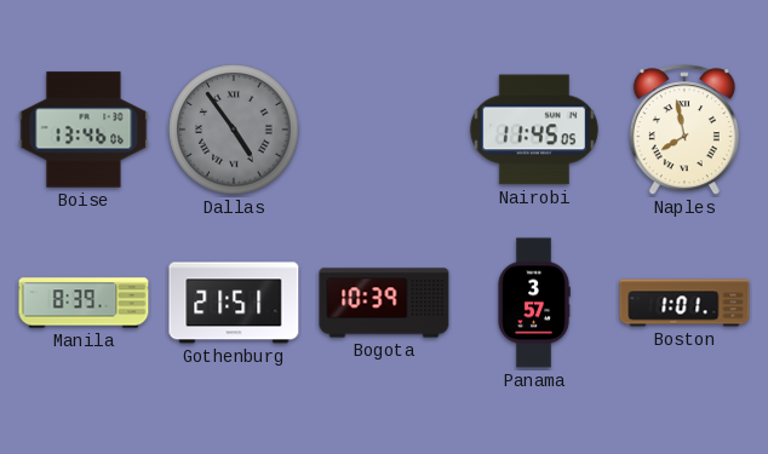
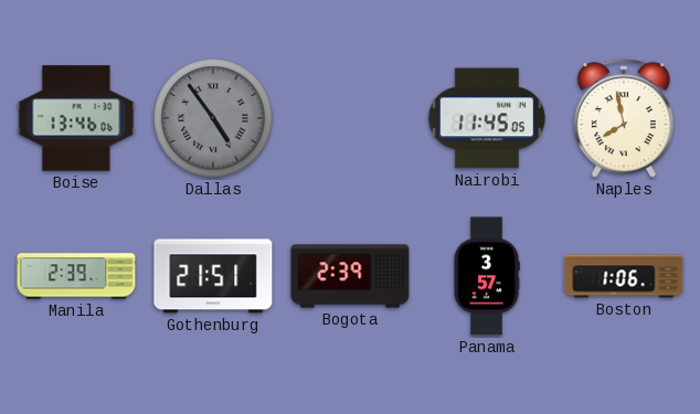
Manila: 8:39 -> 2:39 (76, 276)
Bogota: 10:39 -> 2:39 (350, 276)
Boston: 1:01 -> 1:06 (624, 276)
